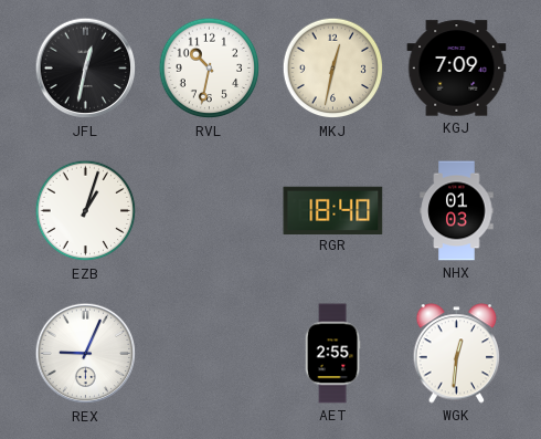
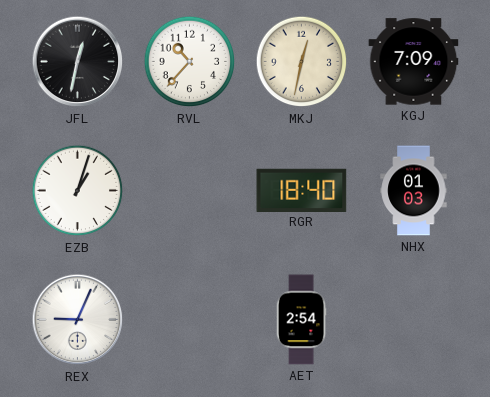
RVL: 10:32 -> 10:37 (190, 62)
AET: 2:55 -> 2:54 (301, 320)
WGK: 12:31 -> none (457, 354)
